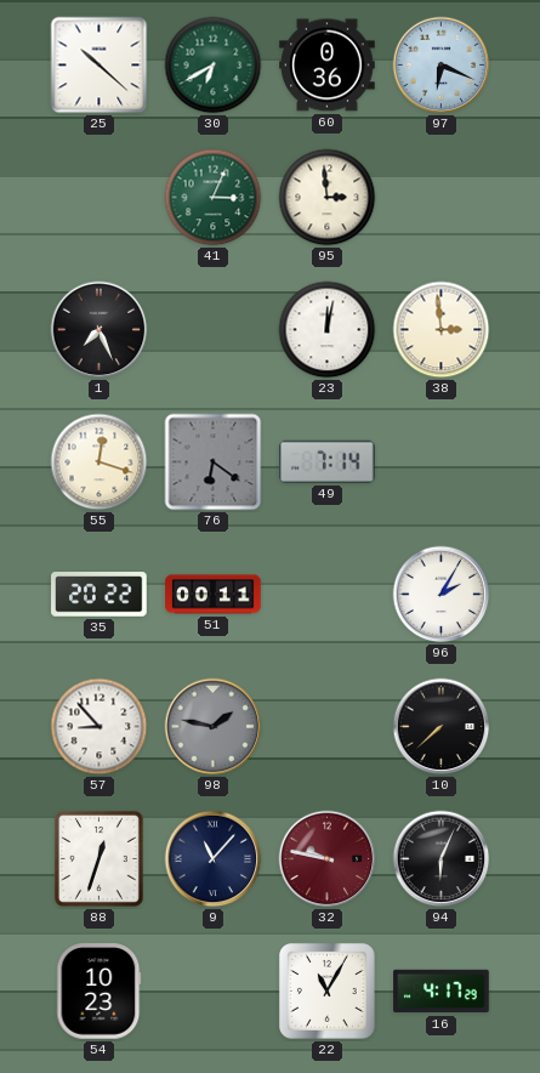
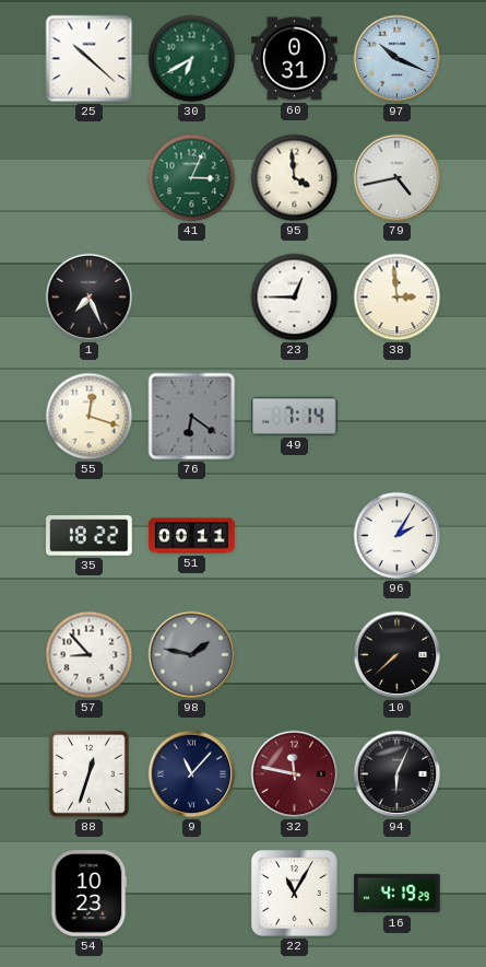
60: 0:36 -> 0:31 (295, 59)
97: 6:19 -> 10:19 (398, 59)
95: 2:59 -> 3:59 (295, 178)
79: none -> 4:43 (398, 178)
23: 12:02 -> 12:45 (295, 298)
35: 20:22 -> 18:22 (90, 536)
32: 9:47 -> 11:47 (295, 774)
16: 4:17 -> 4:19 (398, 894)
